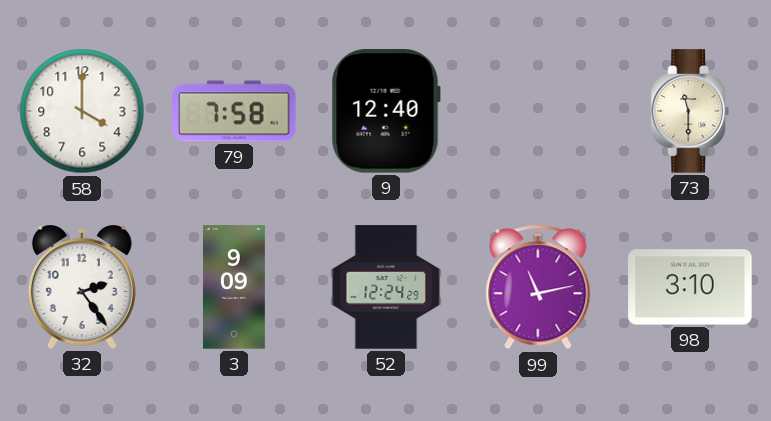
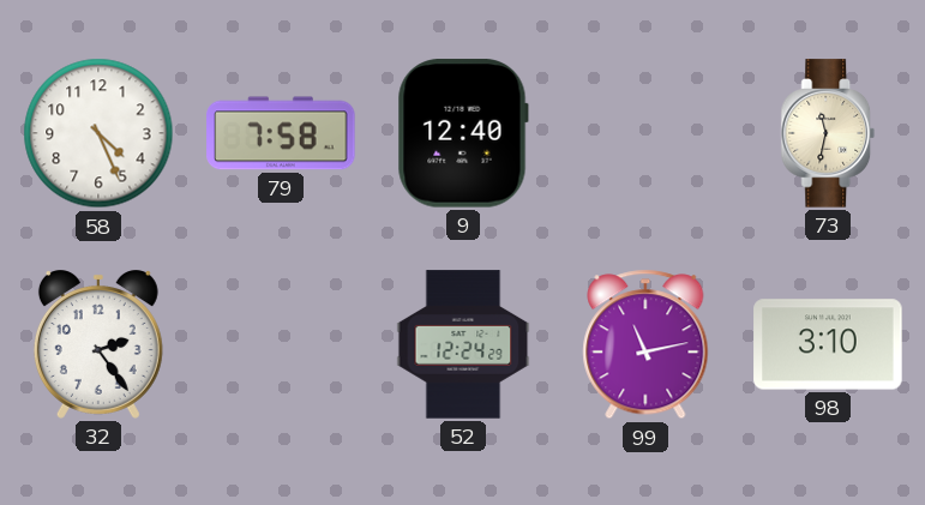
58: 4:00 -> 4:26 (98, 133)
73: 11:30 -> 11:32 (828, 133)
3: 9:09 -> none (234, 287)
